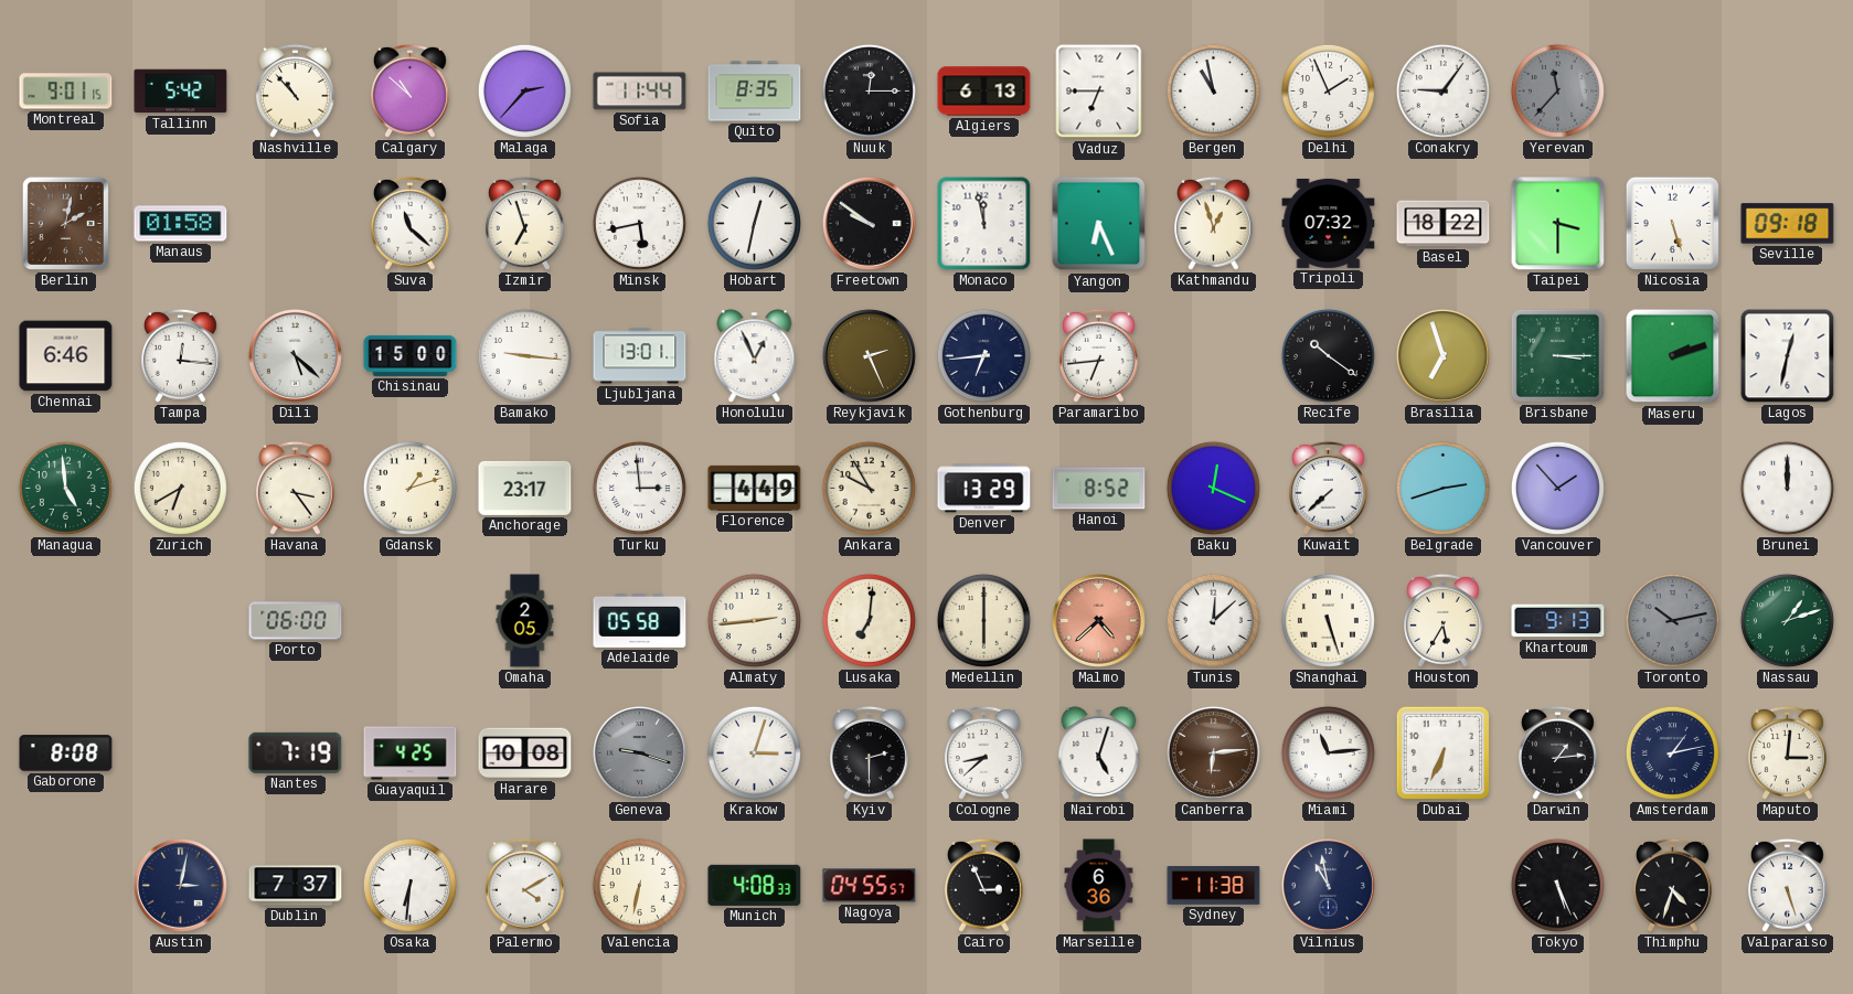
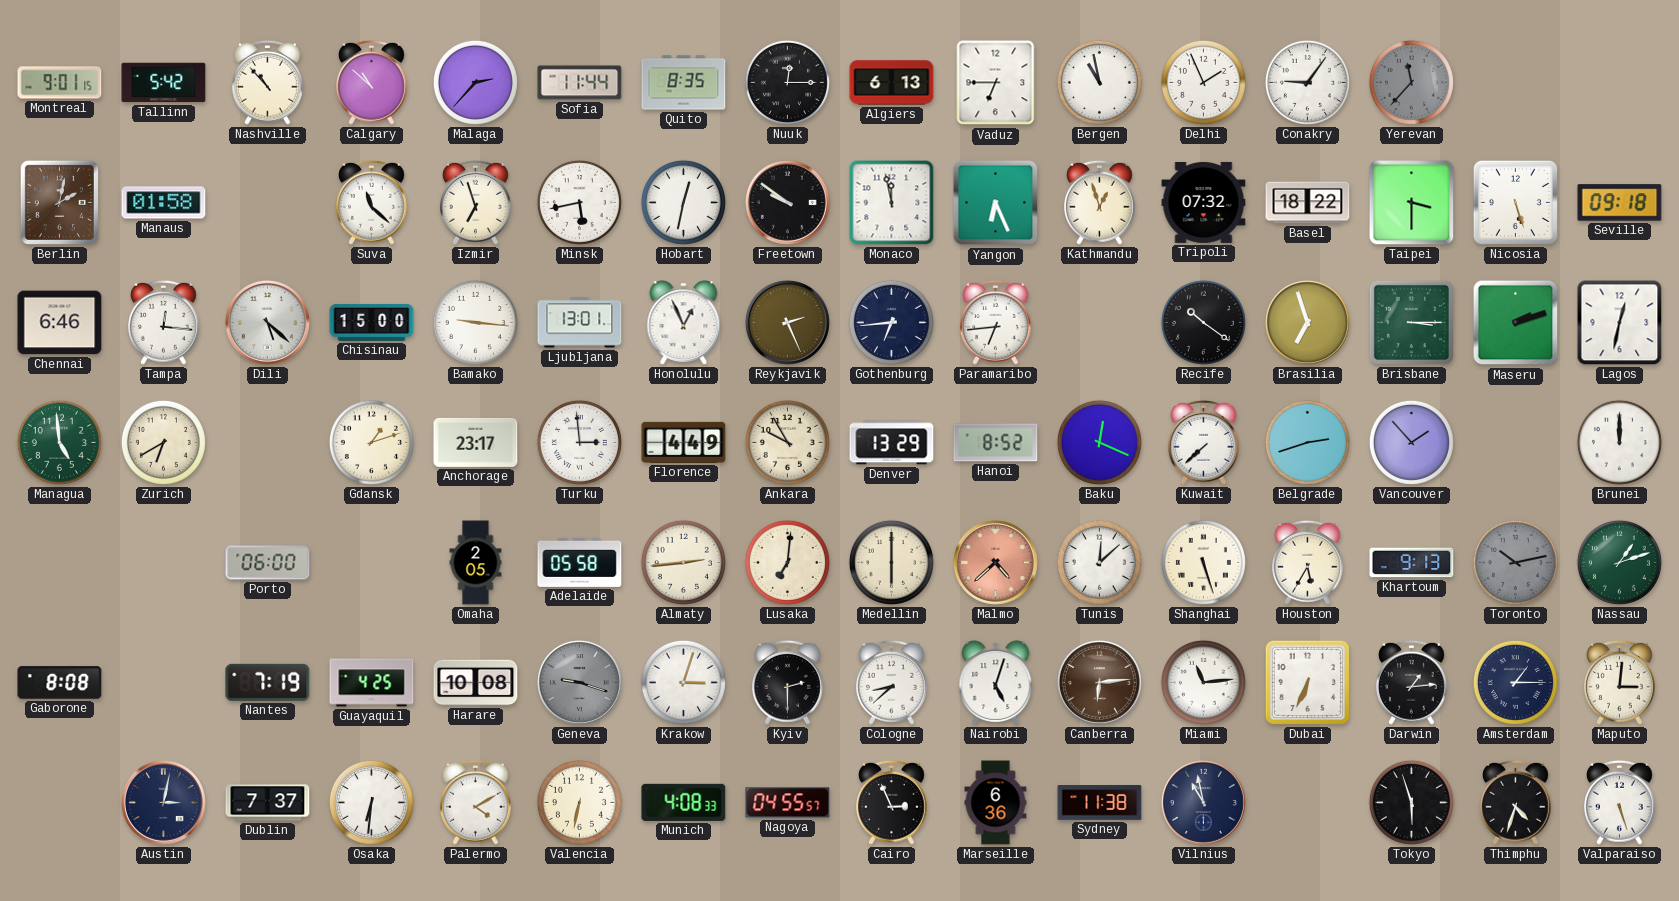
Havana: 3:24 -> none (296, 488)
Amsterdam: 1:13 -> 1:15 (1515, 682)
Tokyo: 5:26 -> 5:57 (1411, 802)
